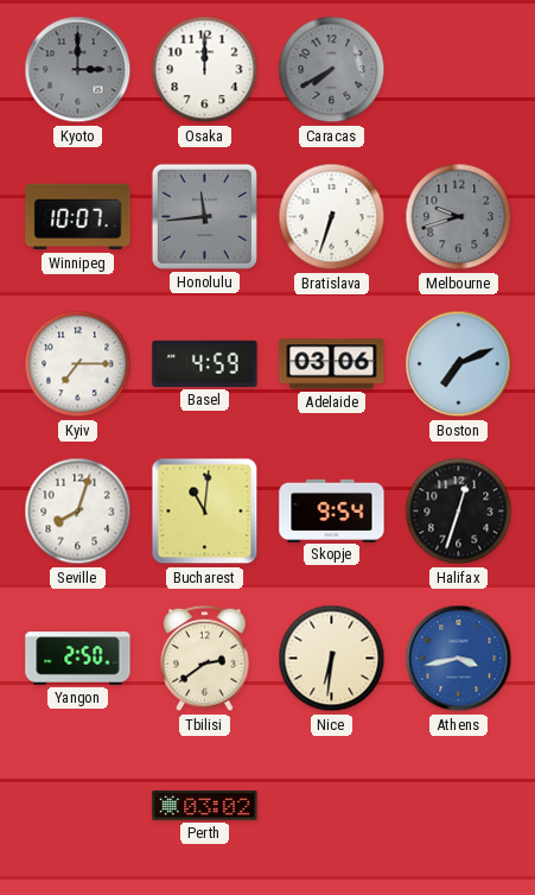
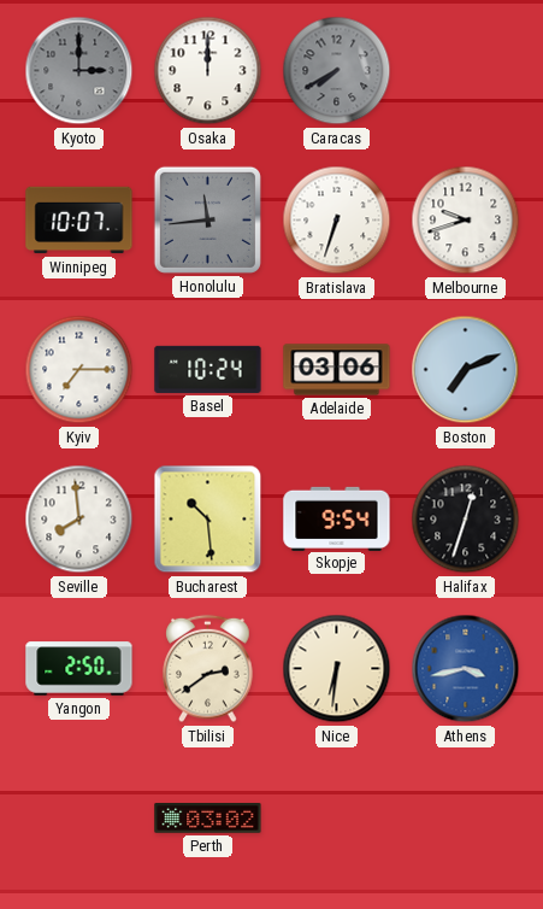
Melbourne dial: grey -> white (466, 221)
Basel: 4:59 -> 10:24 (208, 369)
Seville: 8:03 -> 7:59 (79, 520)
Bucharest: 11:01 -> 10:29 (208, 520)
